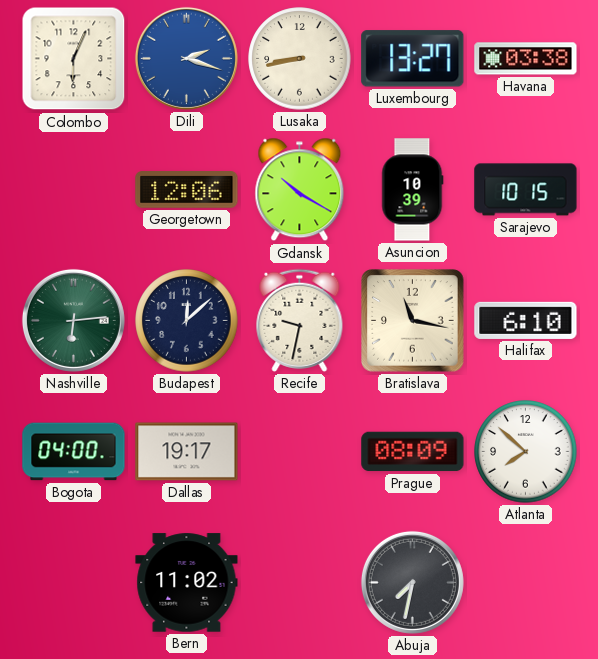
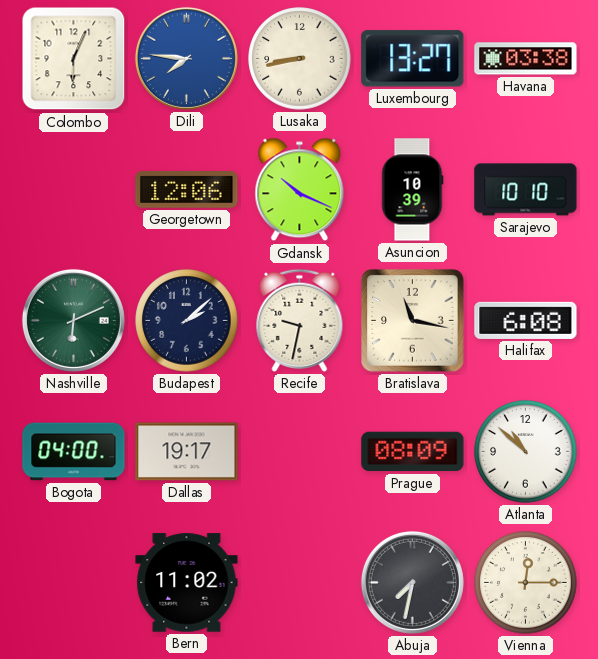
Dili: 2:18 -> 7:46 (186, 58)
Gdansk: 10:20 -> 10:19 (300, 190)
Sarajevo: 10:15 -> 10:10 (526, 190)
Nashville: 6:14 -> 6:11 (73, 320)
Budapest: 12:08 -> 2:08 (187, 321)
Halifax: 6:10 -> 6:08 (526, 320)
Atlanta: 7:52 -> 10:52 (526, 452)
Vienna: none -> 12:15 (526, 583)
